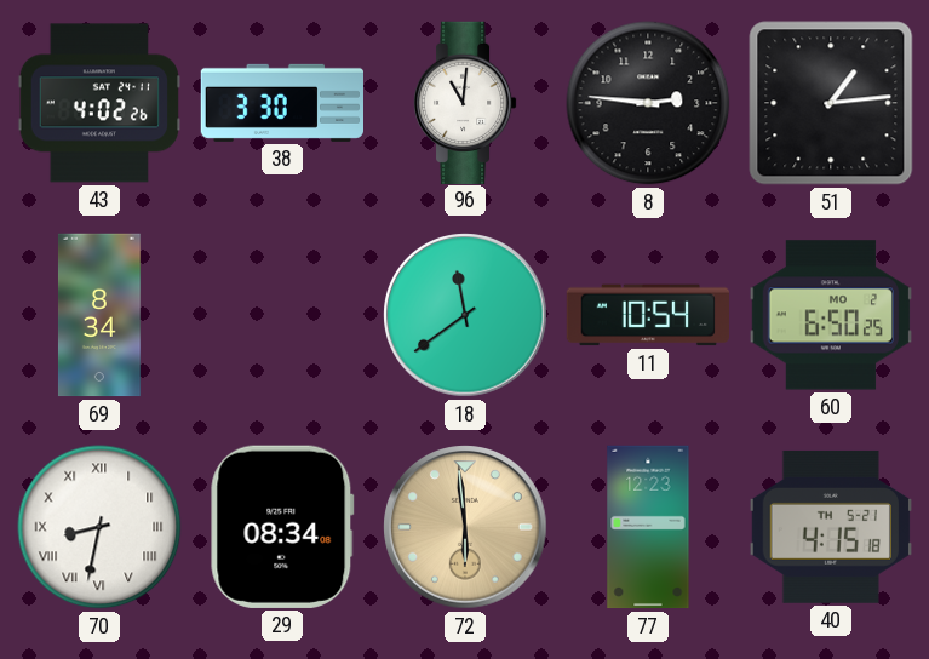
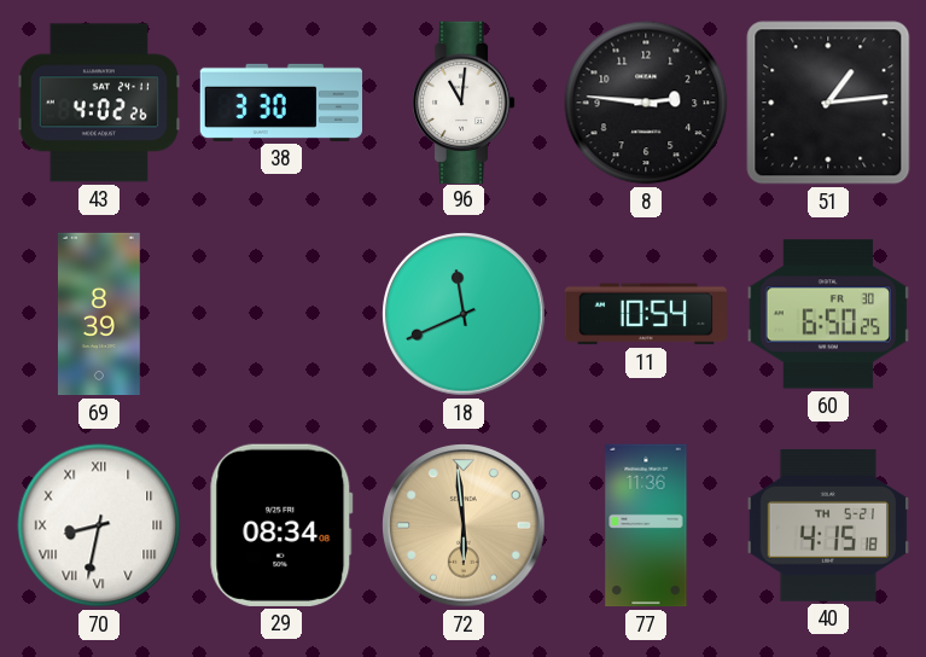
69: 8:34 -> 8:39 (99, 314)
18: 11:39 -> 11:41 (464, 314)
60 date: MO 2 -> FR 30 (827, 314)
77: 12:23 -> 11:36 (646, 525)
